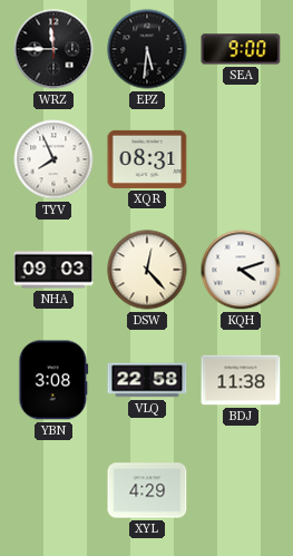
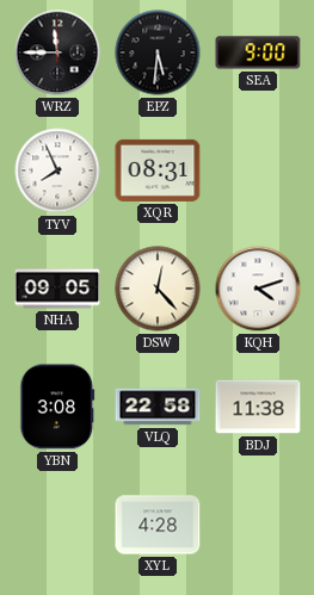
NHA: 09:03 -> 09:05 (57, 289)
XYL: 4:29 -> 4:28 (158, 525)
